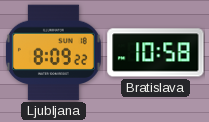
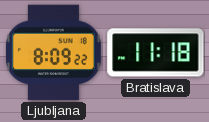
Bratislava: 10:58 -> 11:18 (156, 53)
